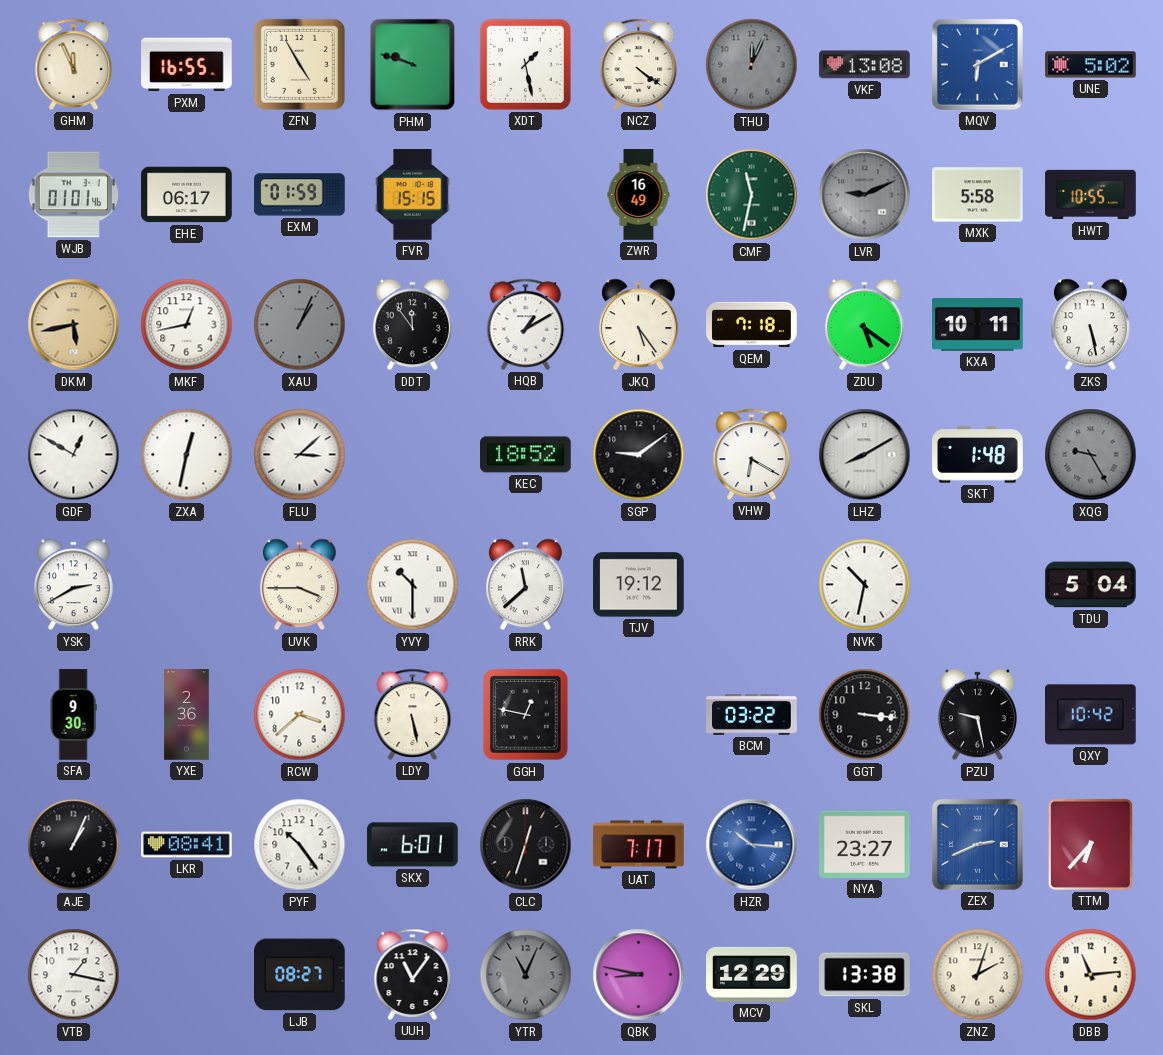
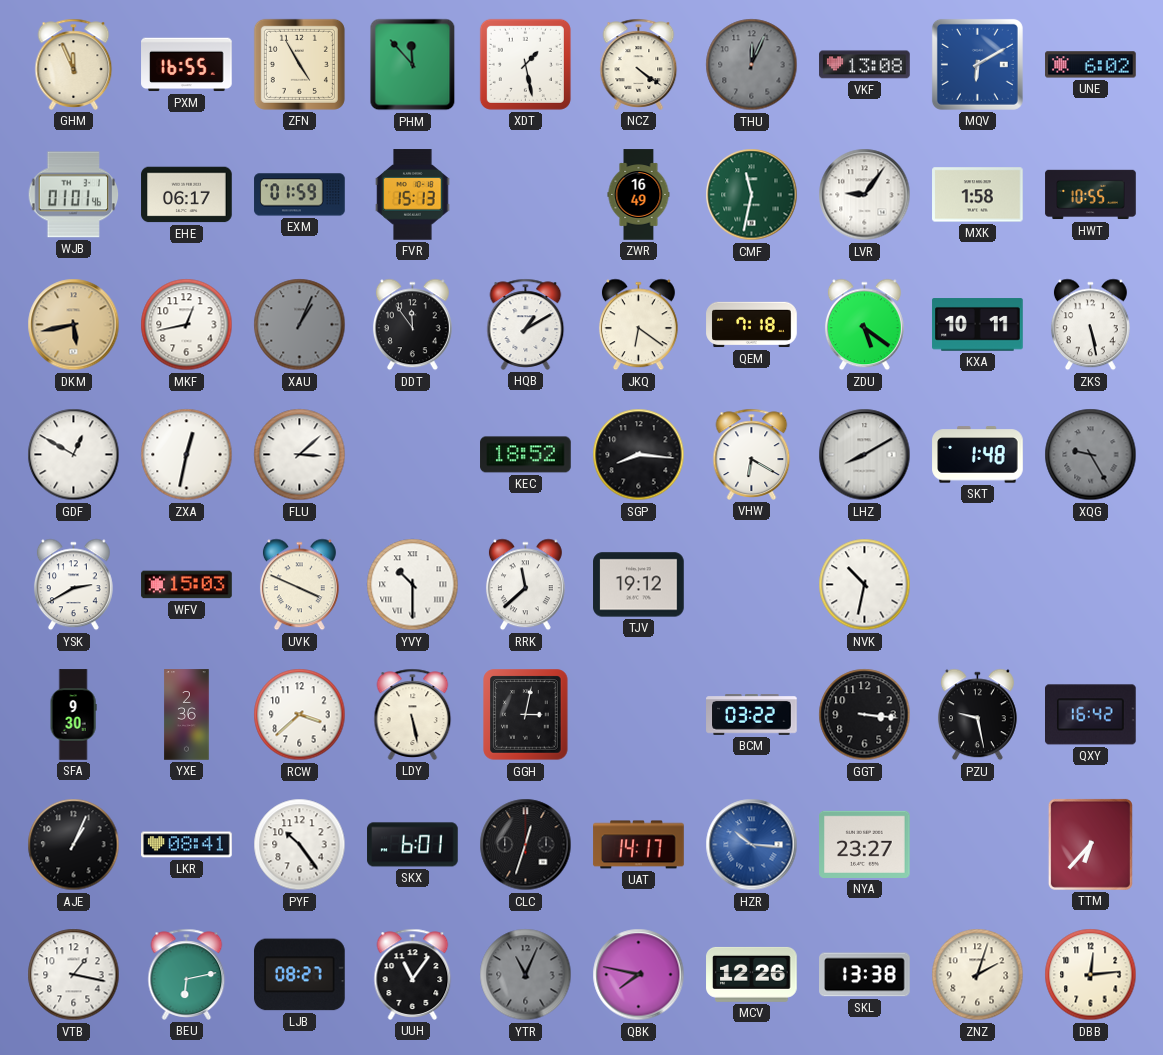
PHM: 9:48 -> 11:53 (413, 65)
UNE: 5:02 -> 6:02 (1091, 65)
FVR: 15:15 -> 15:13 (413, 195)
LVR: 9:11 -> 9:06 (865, 195)
LVR dial: grey -> white (865, 195)
MXK: 5:58 -> 1:58 (978, 195)
JKQ: 5:24 -> 6:21 (638, 325)
SGP: 9:09 -> 8:16 (639, 455)
WFV: none -> 15:03 (187, 585)
UVK: 3:45 -> 3:49 (299, 585)
TDU: 5:04 -> none (1091, 585)
GGH: 12:47 -> 3:02 (526, 715)
QXY: 10:42 -> 16:42 (1091, 715)
UAT: 7:17 -> 14:17 (639, 845)
ZEX: 2:41 -> none (977, 844)
BEU: none -> 6:13 (187, 974)
QBK: 8:47 -> 7:47 (639, 975)
MCV: 12:29 -> 12:26 (752, 974)
DBB: 11:14 -> 12:14 (1091, 975)
